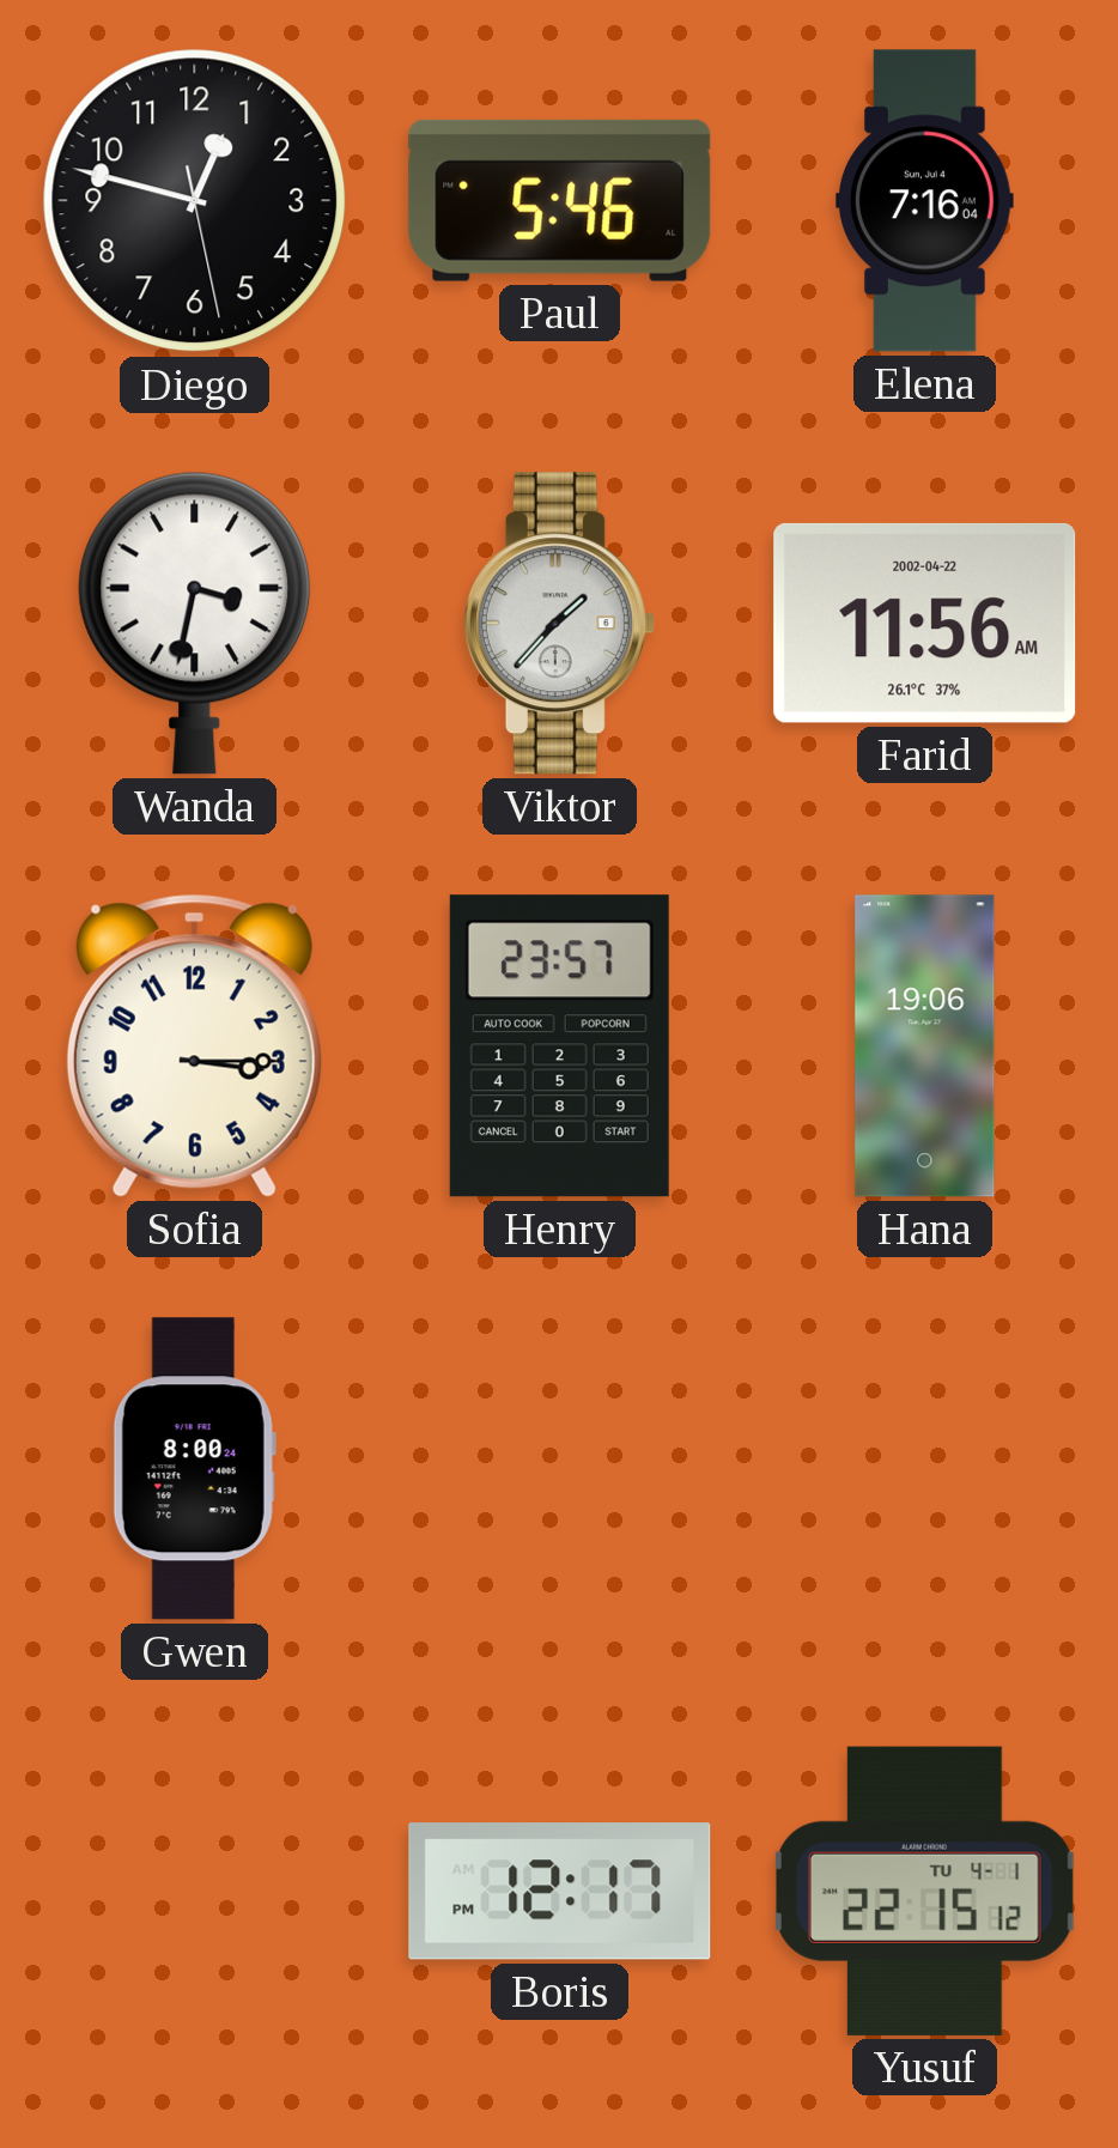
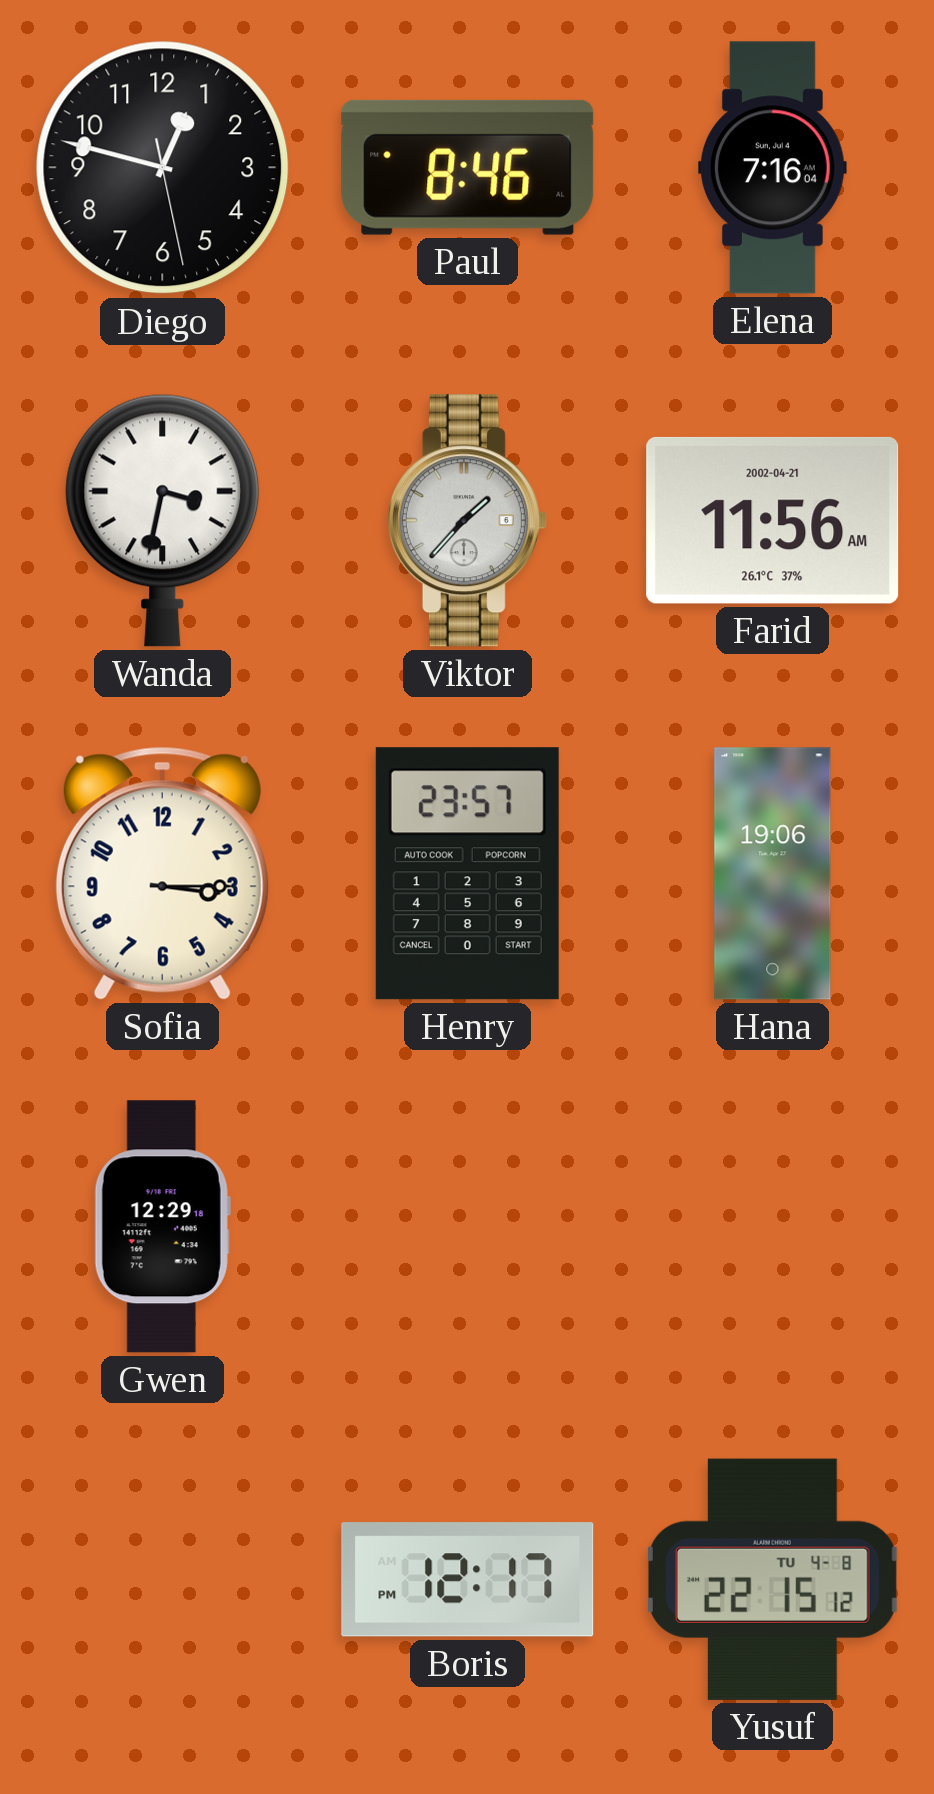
Paul: 5:46 -> 8:46 (468, 167)
Farid date: 2002-04-22 -> 2002-04-21 (773, 520)
Gwen: 8:00 -> 12:29 (162, 1227)
Yusuf date: TU 4-1 -> TU 4-8 (772, 1579)
